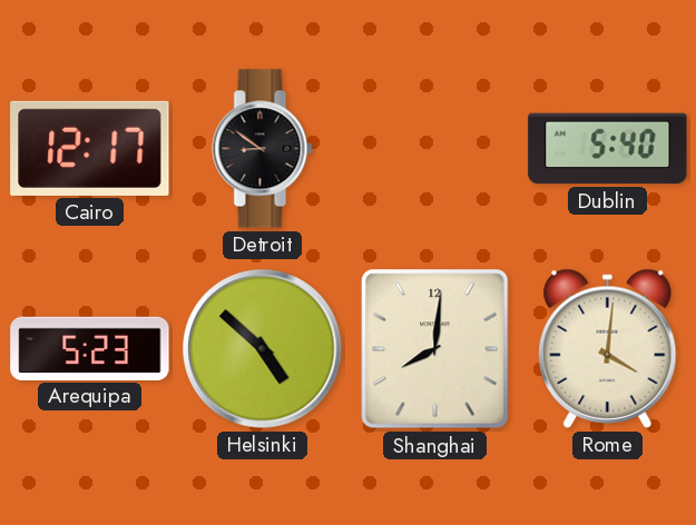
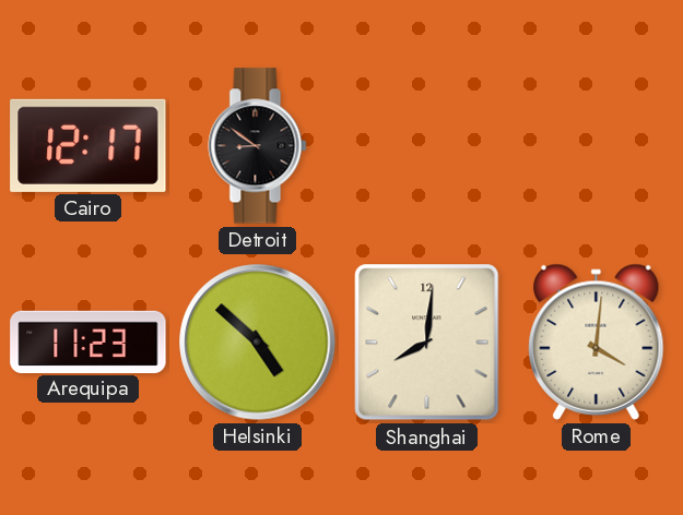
Dublin: 5:40 -> none (608, 149)
Arequipa: 5:23 -> 11:23 (89, 342)
